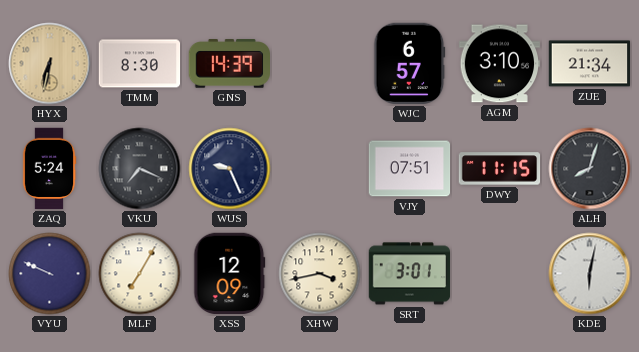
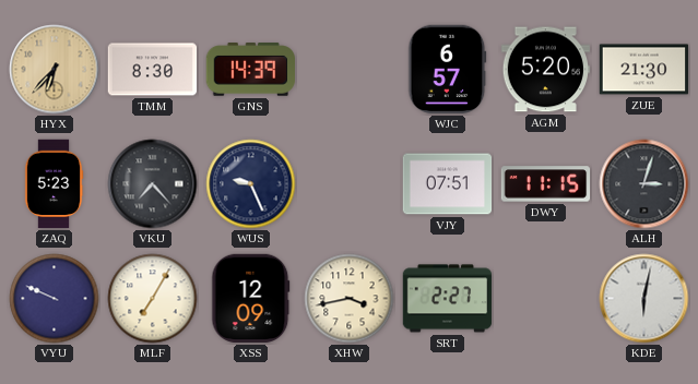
HYX: 6:32 -> 6:37 (55, 70)
AGM: 3:10 -> 5:20 (545, 70)
ZUE: 21:34 -> 21:30 (644, 70)
ZAQ: 5:24 -> 5:23 (54, 184)
VKU: 7:19 -> 7:23 (153, 184)
ALH: 8:03 -> 3:03 (644, 184)
SRT: 3:01 -> 2:27 (448, 299)
